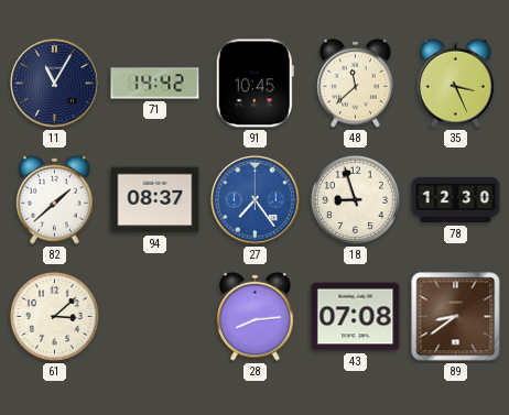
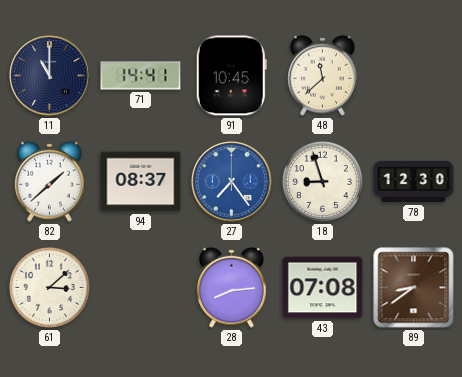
11: 11:05 -> 11:00 (50, 76)
71: 14:42 -> 14:41 (141, 76)
35: 3:26 -> none (456, 83)
